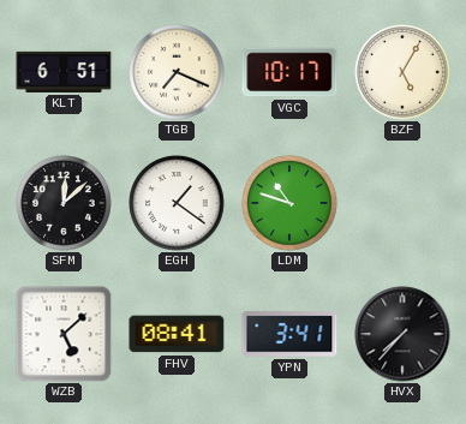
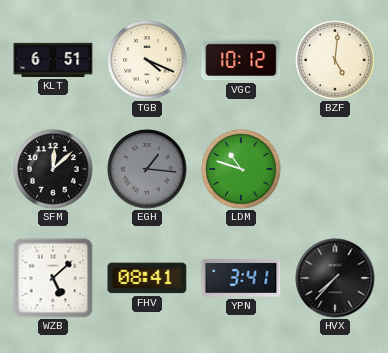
TGB: 7:19 -> 4:19 (147, 60)
VGC: 10:17 -> 10:12 (241, 60)
BZF: 5:05 -> 5:01 (335, 60)
EGH: 1:21 -> 1:16 (147, 169)
EGH dial: white -> grey (147, 169)
